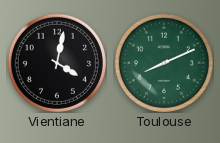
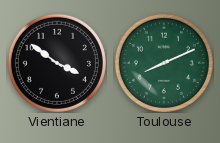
Vientiane: 4:02 -> 3:51 (57, 63)
